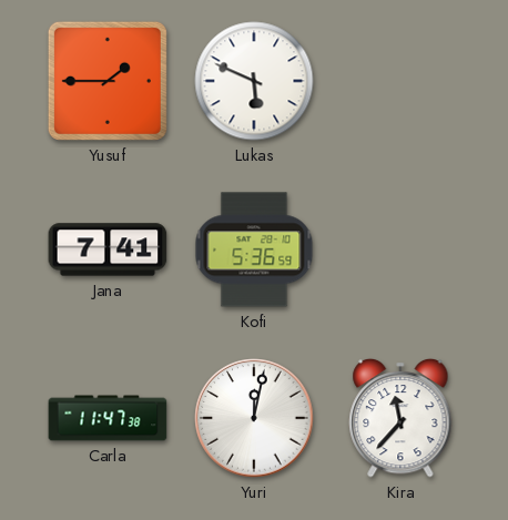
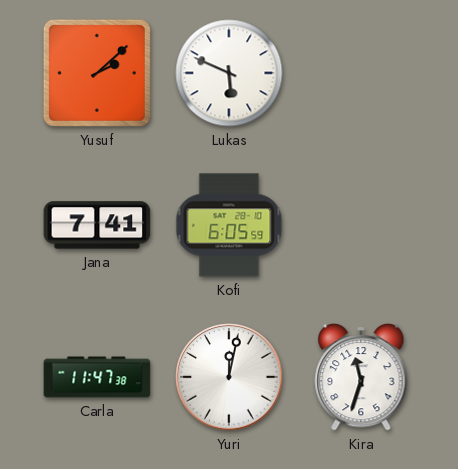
Yusuf: 1:45 -> 2:08 (97, 73)
Kofi: 5:36 -> 6:05 (229, 225)
Kira: 11:37 -> 11:33 (361, 377)
